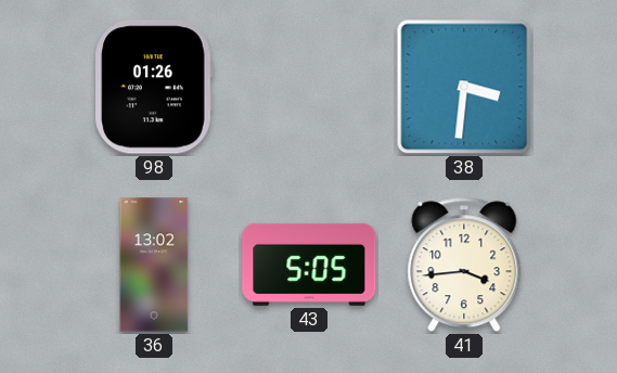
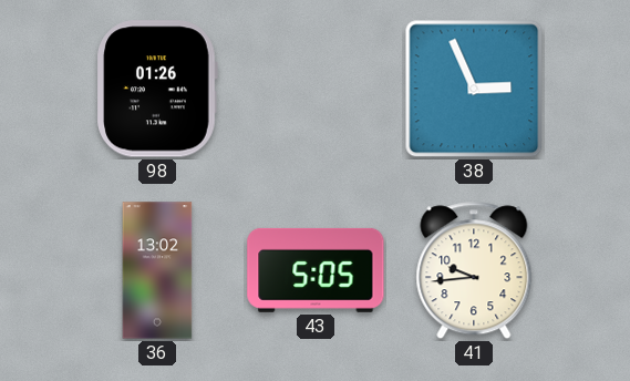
38: 3:31 -> 2:56 (474, 89)
41: 3:44 -> 9:44 (474, 270)
